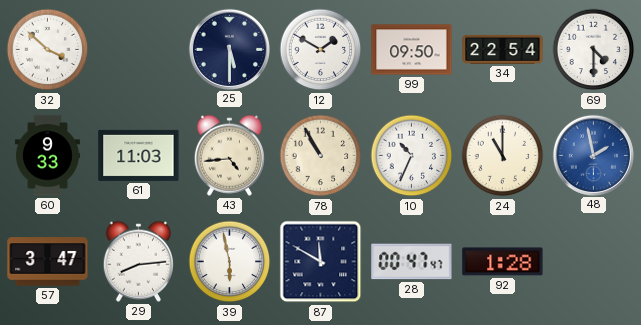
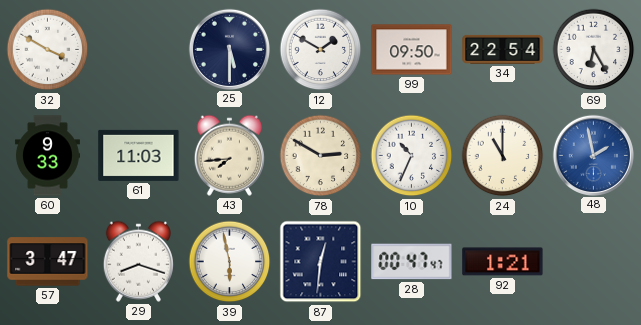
32: 3:52 -> 3:50 (48, 50)
69: 4:30 -> 6:25 (594, 50)
43: 4:44 -> 7:44 (229, 155)
78: 10:55 -> 2:50 (321, 156)
29: 8:14 -> 8:18 (138, 261)
87: 11:50 -> 12:31 (321, 262)
92: 1:28 -> 1:21 (503, 262)
